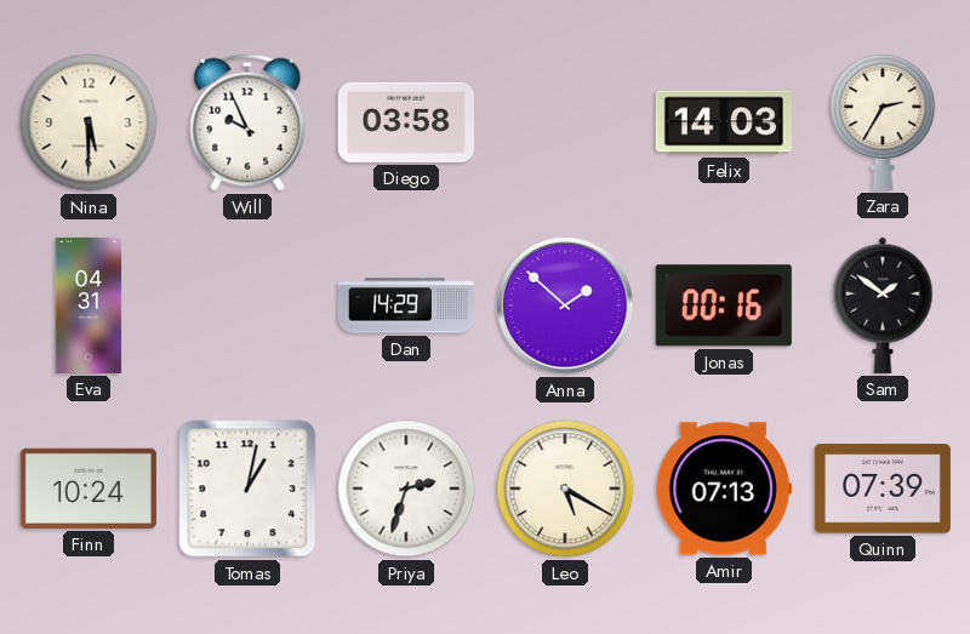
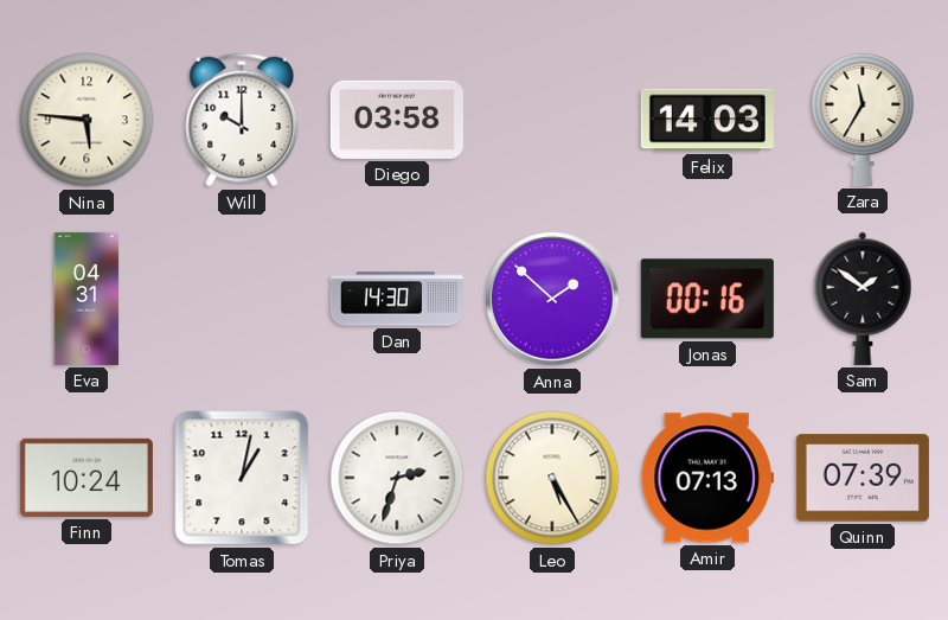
Nina: 5:30 -> 5:46 (87, 120)
Will: 9:56 -> 10:00 (242, 120)
Zara: 2:35 -> 11:35 (863, 119)
Dan: 14:29 -> 14:30 (397, 299)
Leo: 5:20 -> 5:25 (552, 478)
